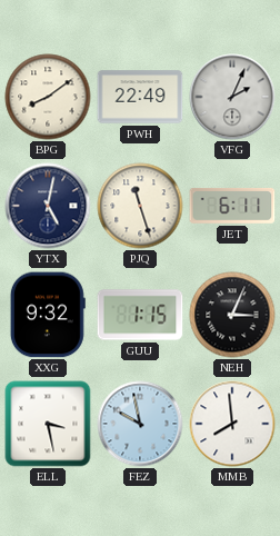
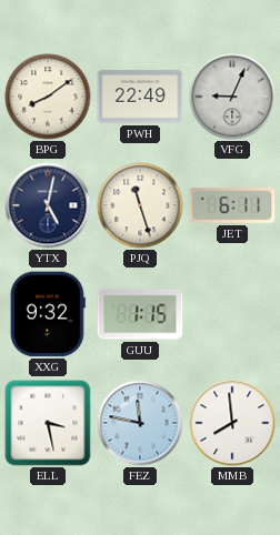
VFG: 2:04 -> 9:04 (232, 97)
NEH: 3:04 -> none (232, 315)
FEZ: 9:58 -> 11:47 (140, 423)
